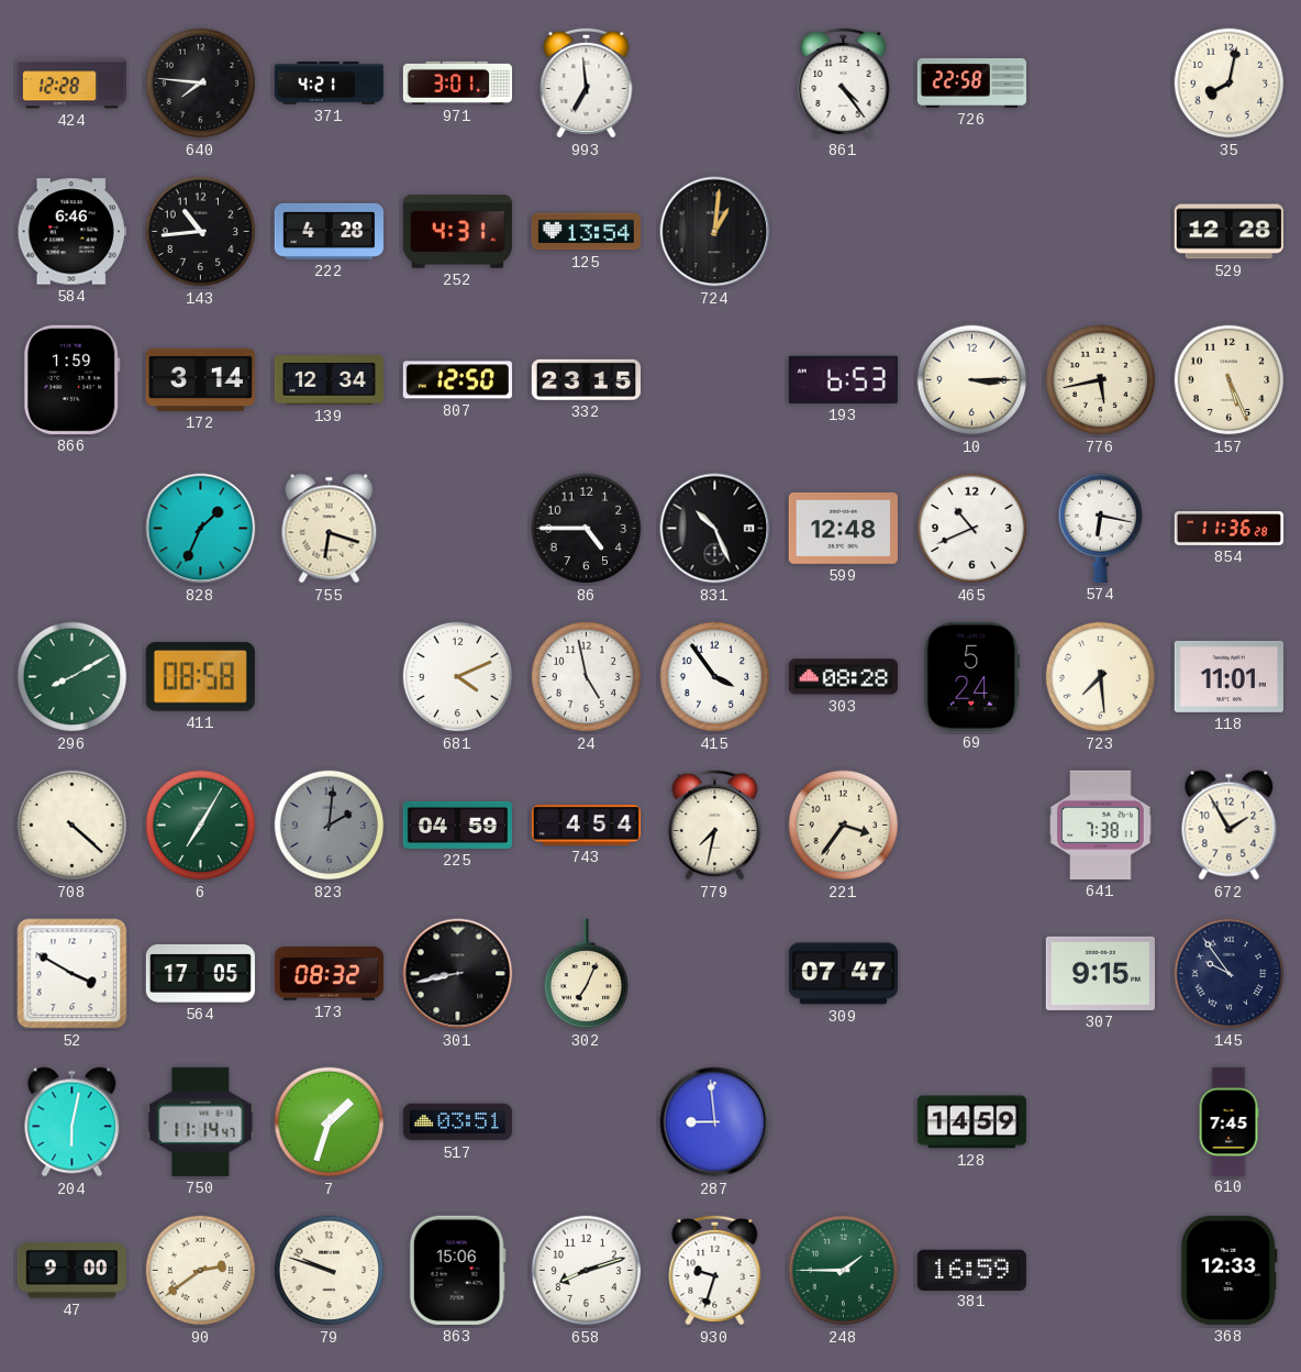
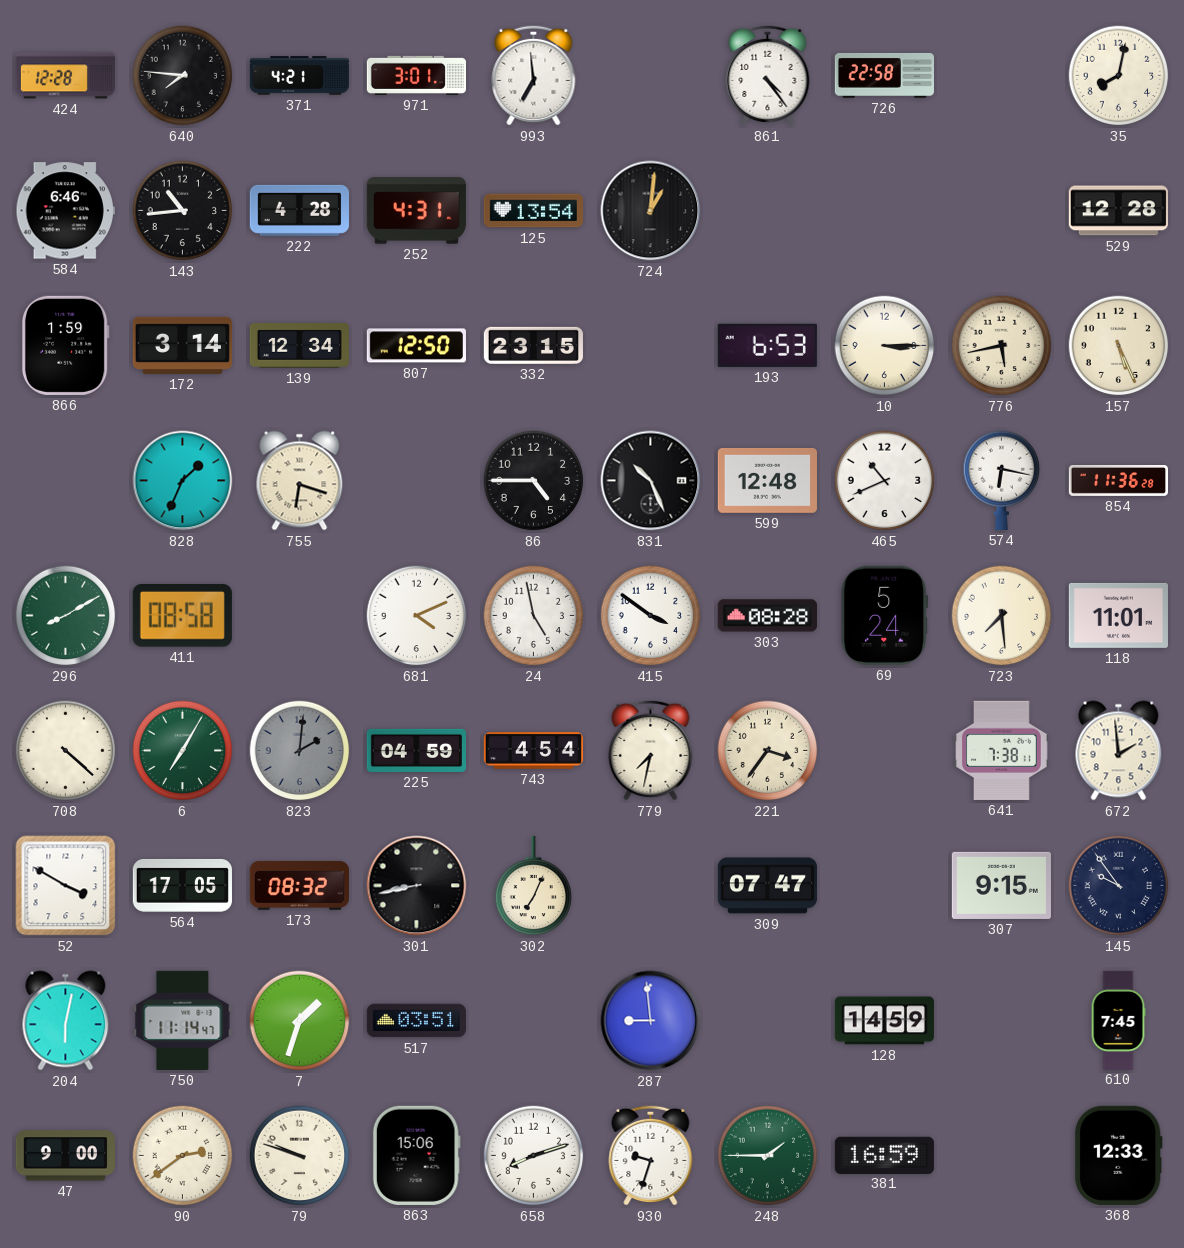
415: 3:54 -> 3:51 (651, 616)
672: 1:55 -> 1:59 (1119, 751)
